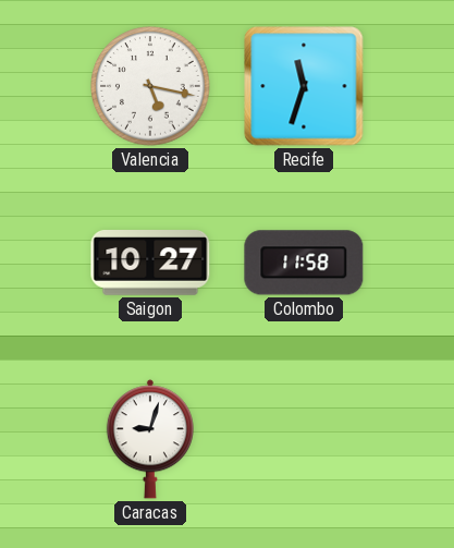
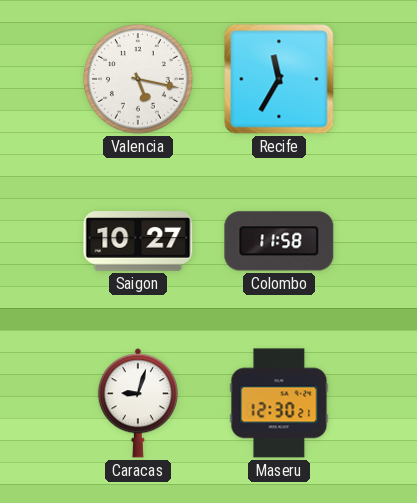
Recife: 11:33 -> 11:35 (279, 79)
Maseru: none -> 12:30 (279, 403)
